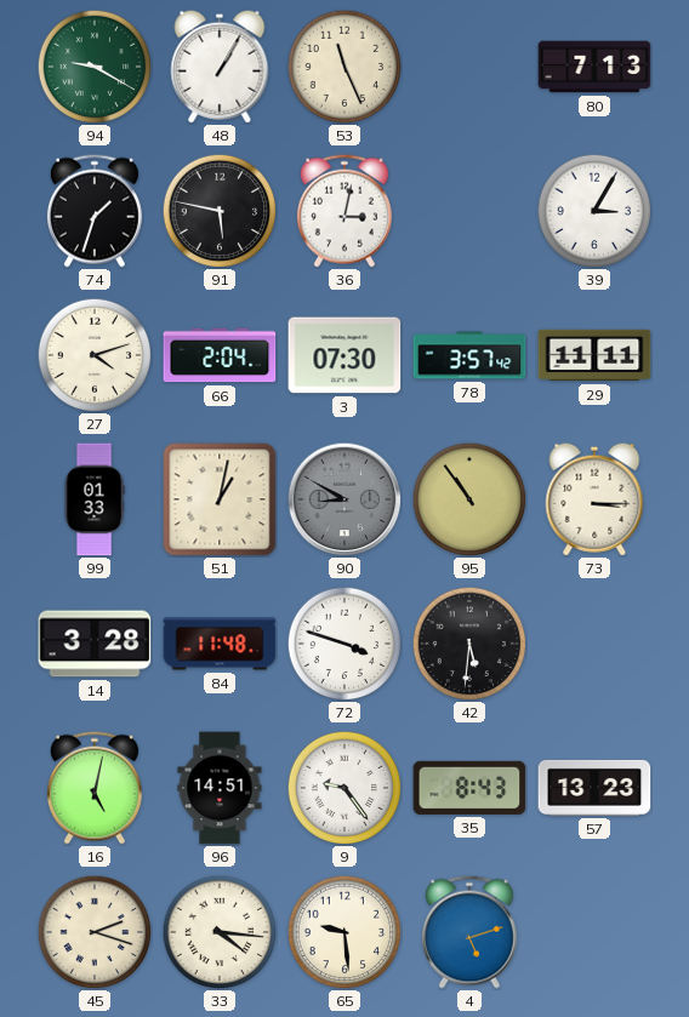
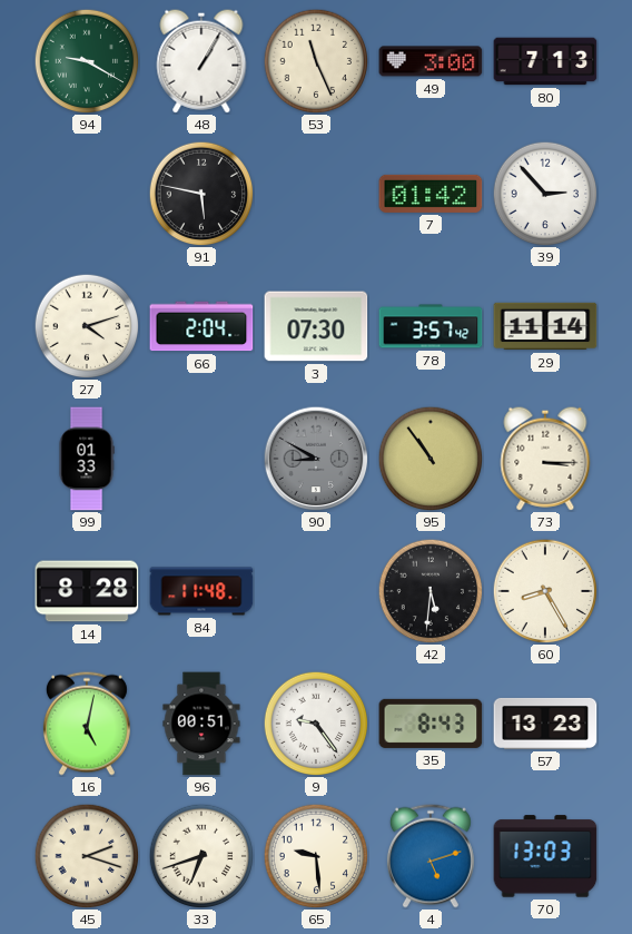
49: none -> 3:00 (431, 61)
74: 1:33 -> none (95, 211)
36: 3:02 -> none (344, 211)
7: none -> 01:42 (431, 194)
39: 3:05 -> 2:53 (545, 194)
29: 11:11 -> 11:14 (545, 326)
51: 1:02 -> none (220, 499)
14: 3:28 -> 8:28 (87, 591)
72: 3:48 -> none (344, 644)
60: none -> 8:25 (545, 591)
96: 14:51 -> 00:51 (201, 724)
33: 4:16 -> 6:42 (201, 856)
70: none -> 13:03 (545, 856)
